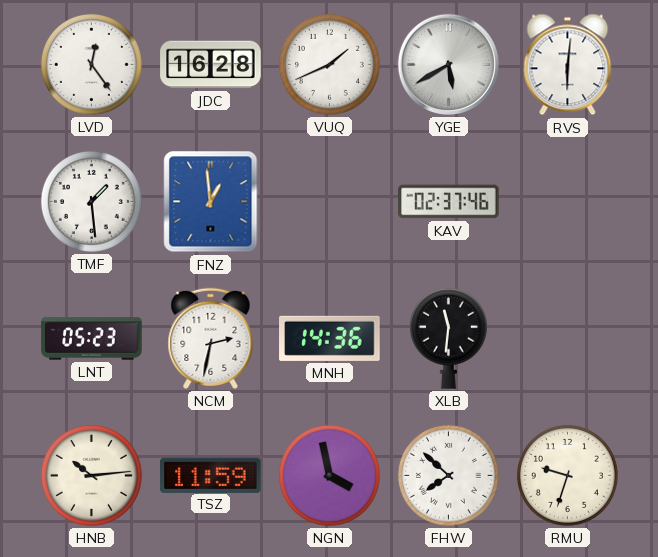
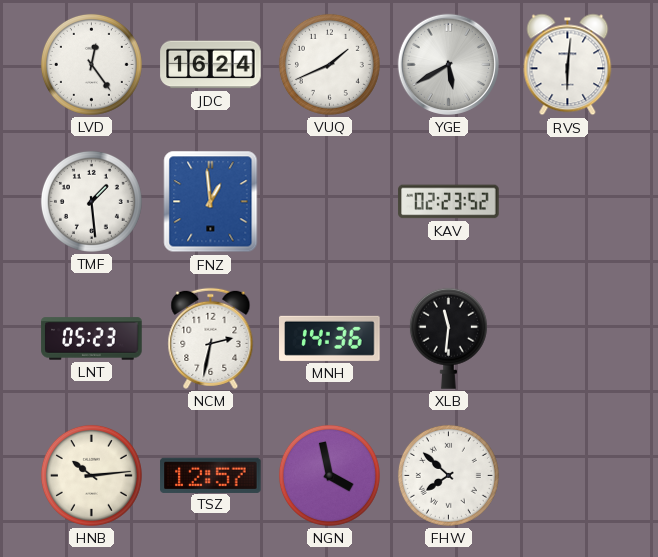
JDC: 16:28 -> 16:24 (211, 65)
KAV: 02:37 -> 02:23 (449, 202)
TSZ: 11:59 -> 12:57 (211, 475)
RMU: 9:33 -> none (567, 475)
